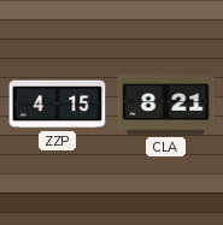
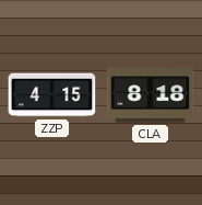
CLA: 8:21 -> 8:18 (151, 95)
